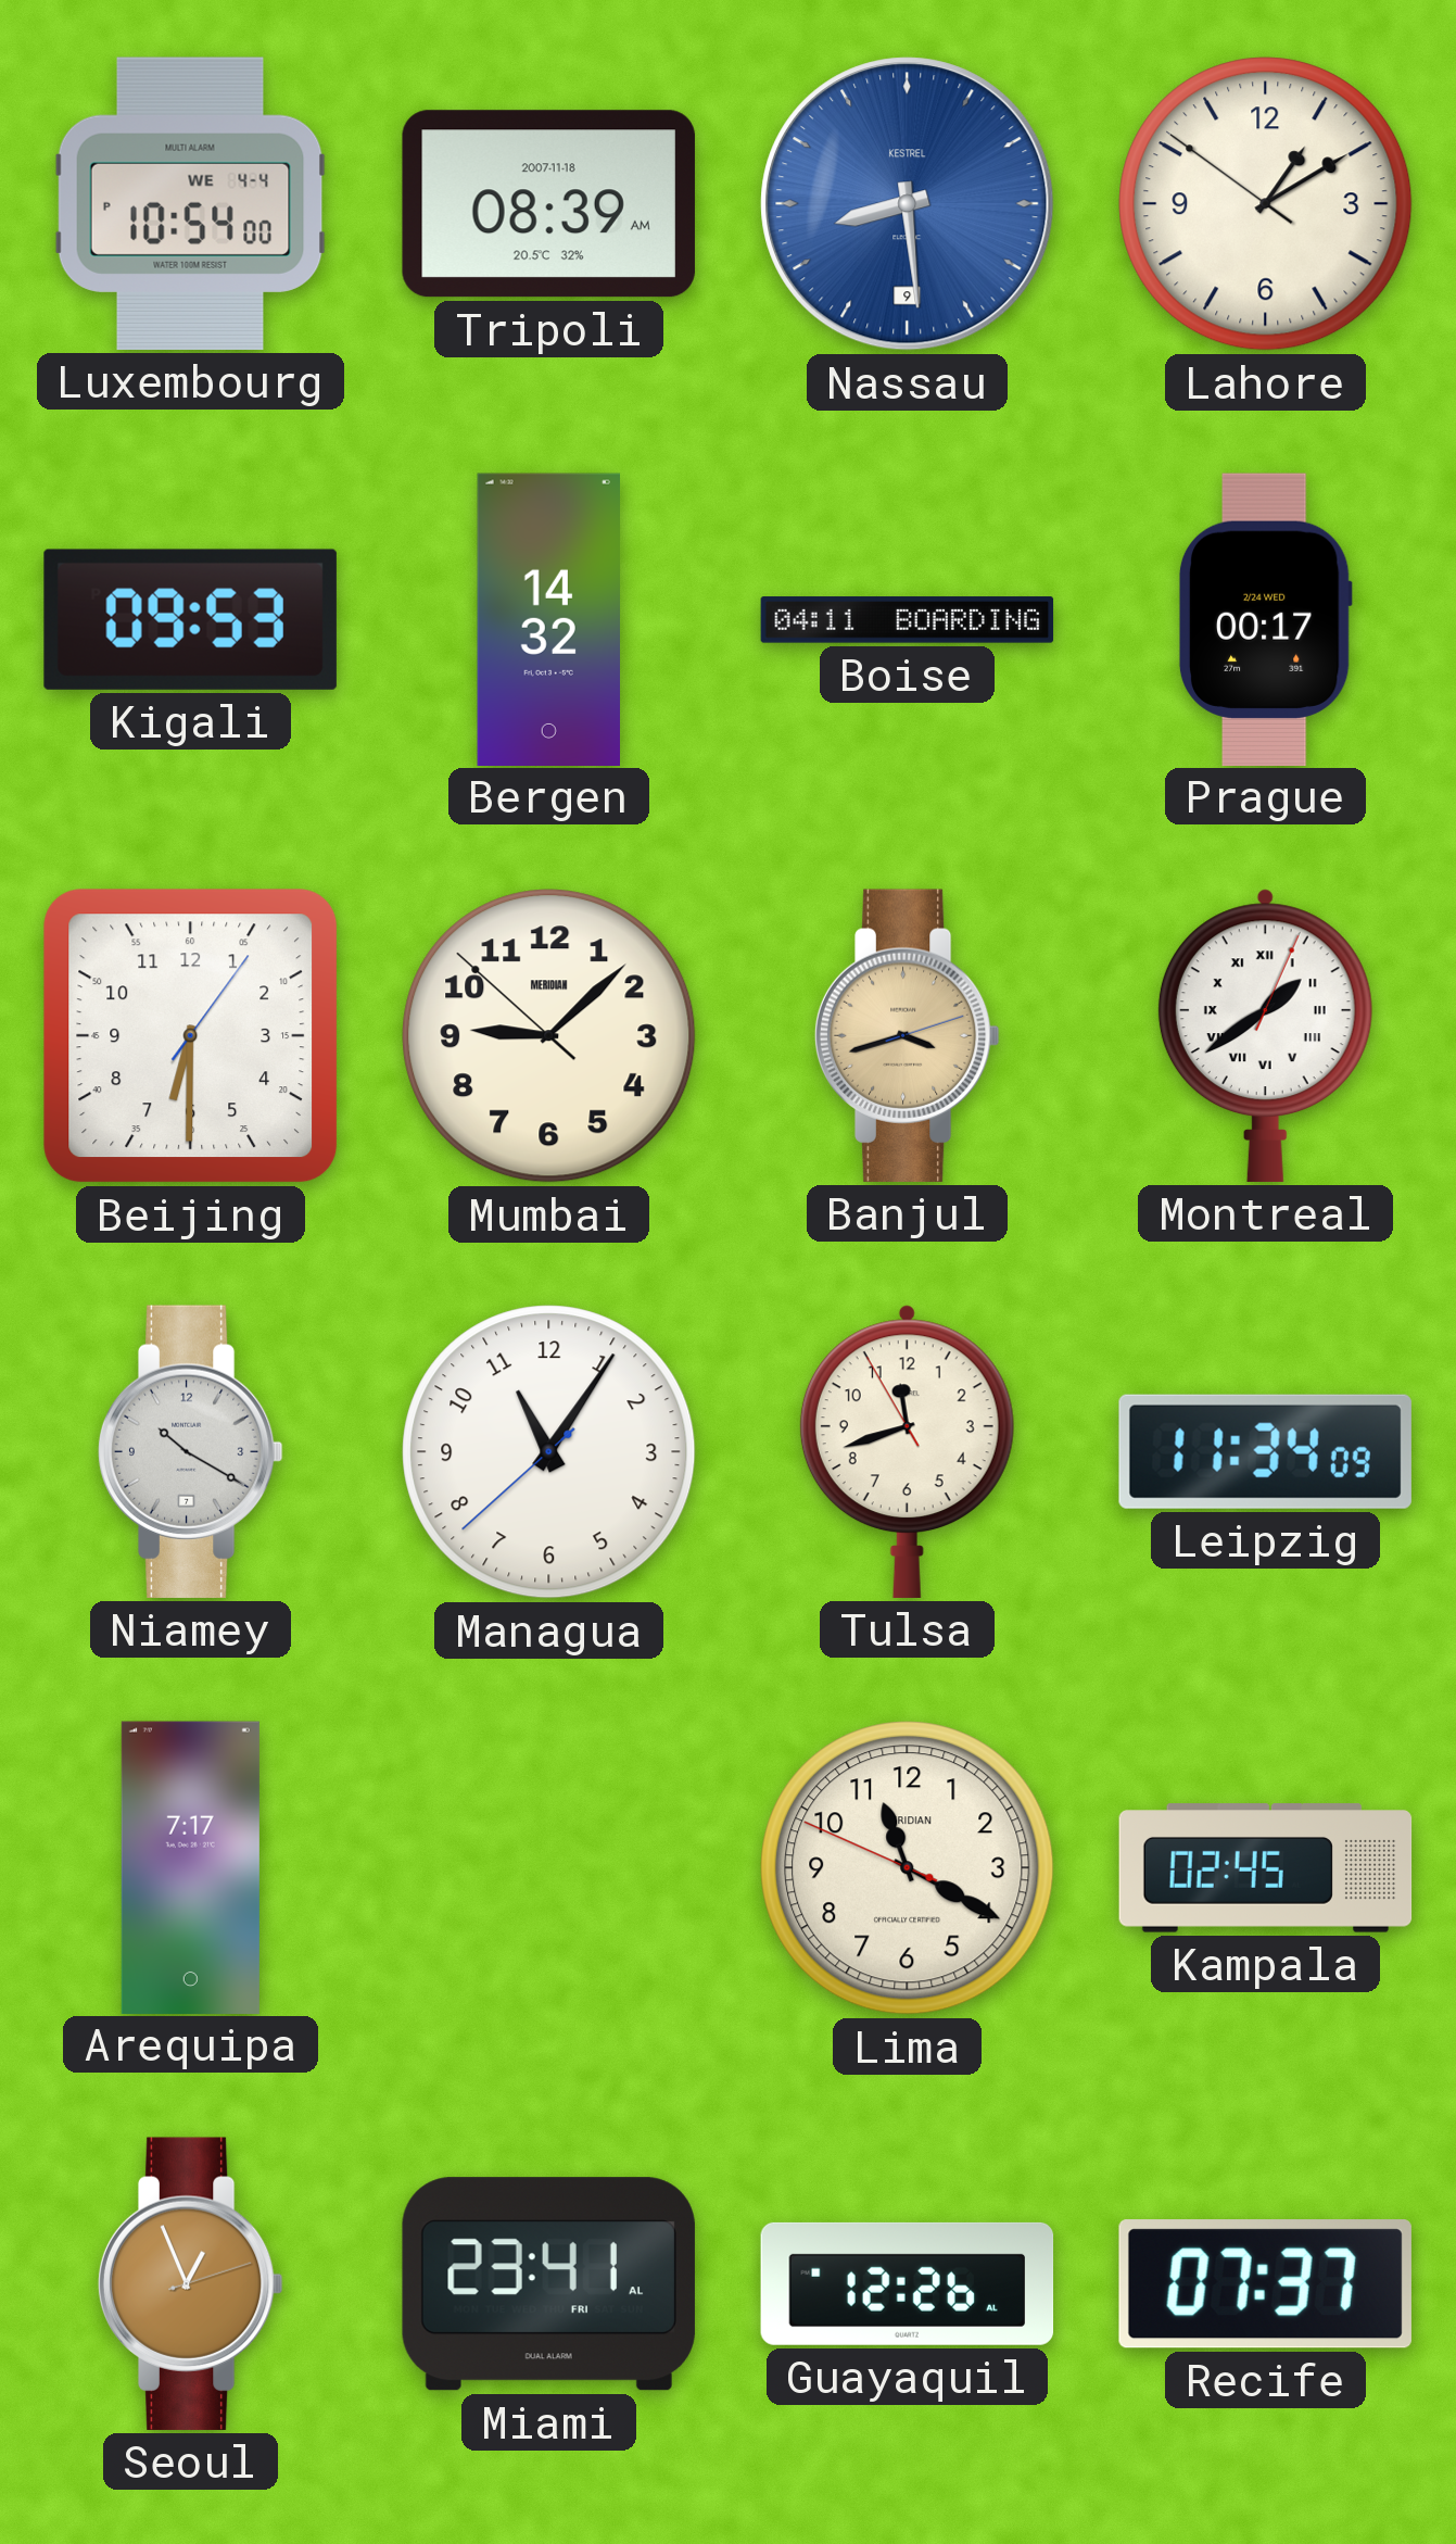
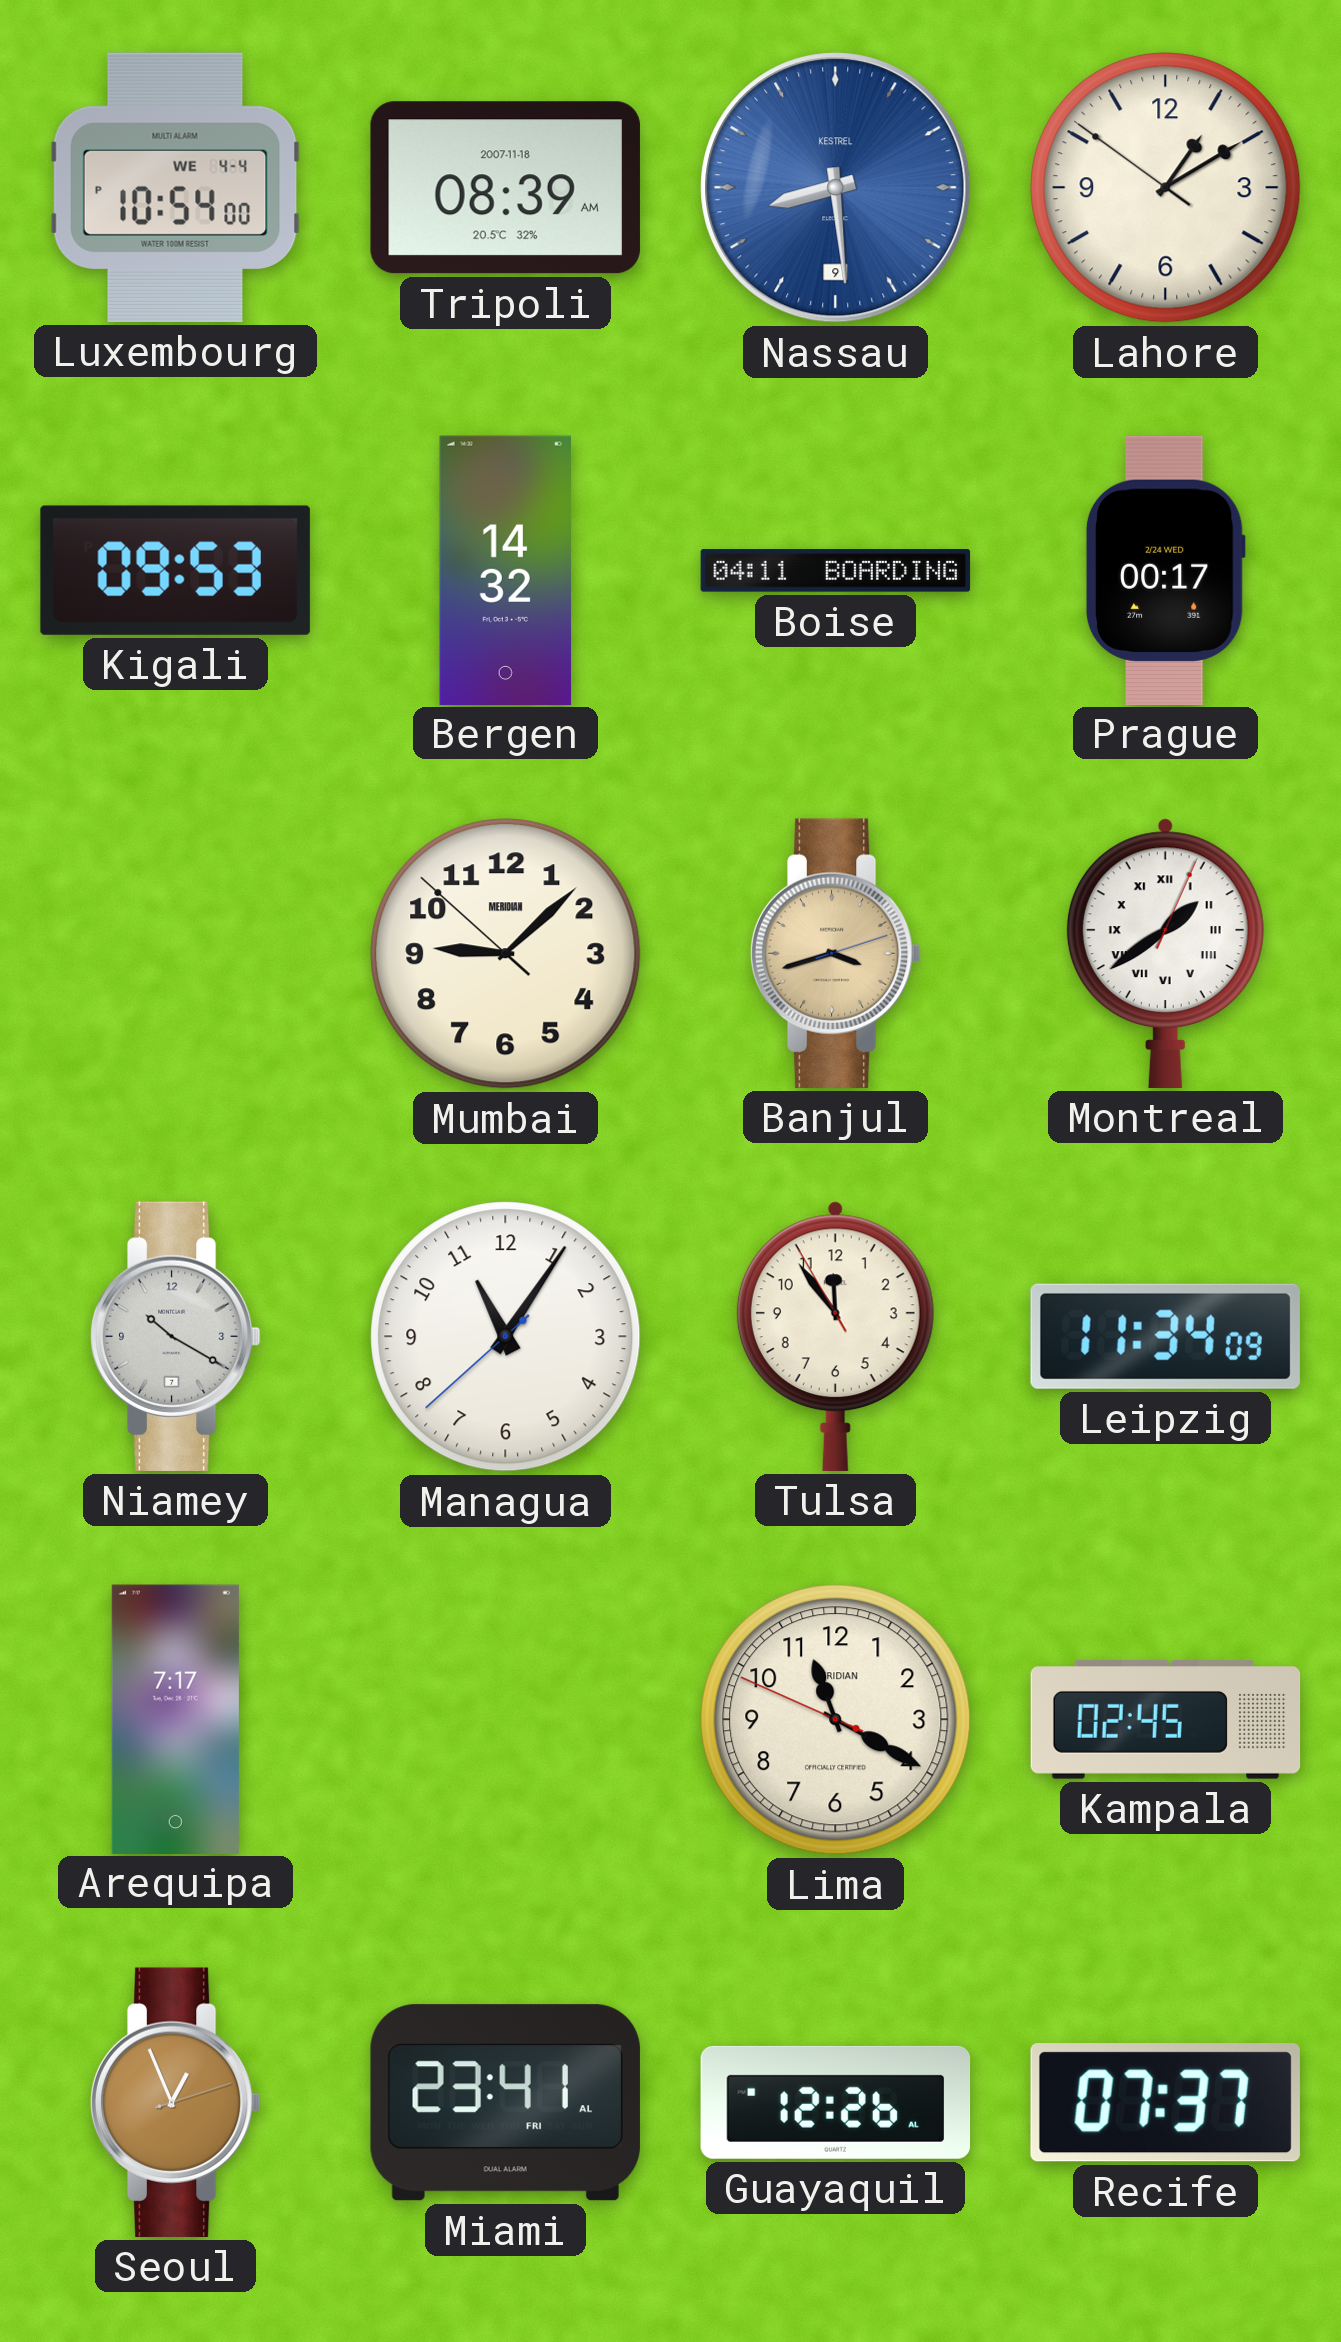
Beijing: 6:30 -> none (191, 1036)
Tulsa: 11:41 -> 11:53 (835, 1336)
